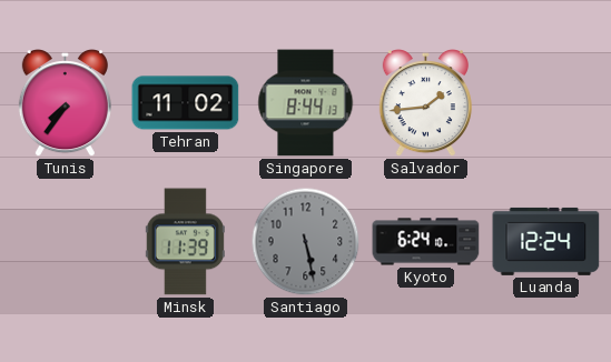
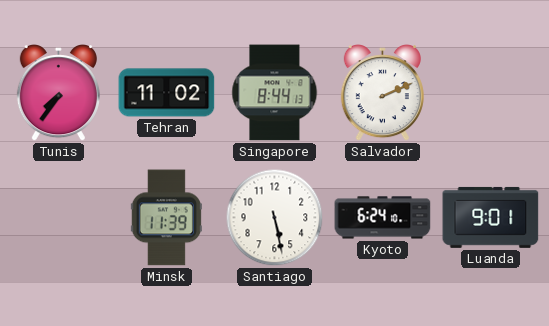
Salvador: 1:44 -> 2:11 (382, 94)
Santiago dial: grey -> white (275, 218)
Luanda: 12:24 -> 9:01 (491, 217)
